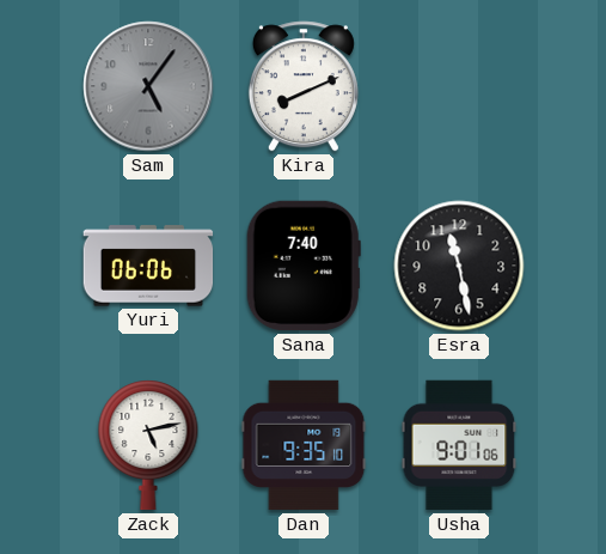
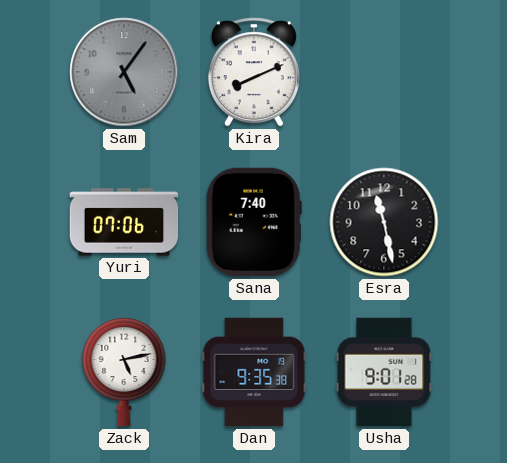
Yuri: 06:06 -> 07:06 (124, 222)
Dan: 9:35:10 -> 9:35:38 (254, 372)
Usha: 9:01:06 -> 9:01:28 (384, 372)
